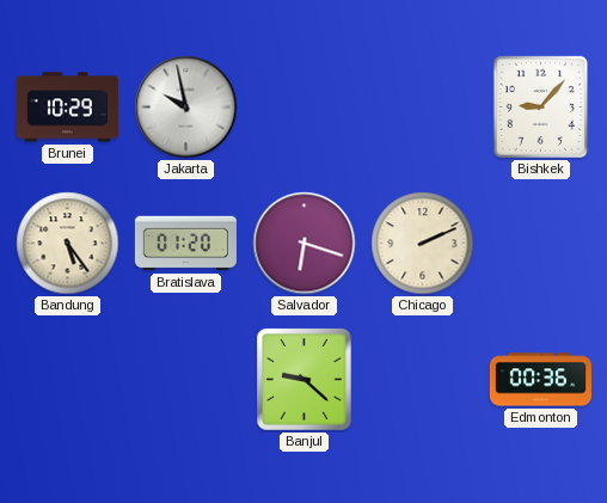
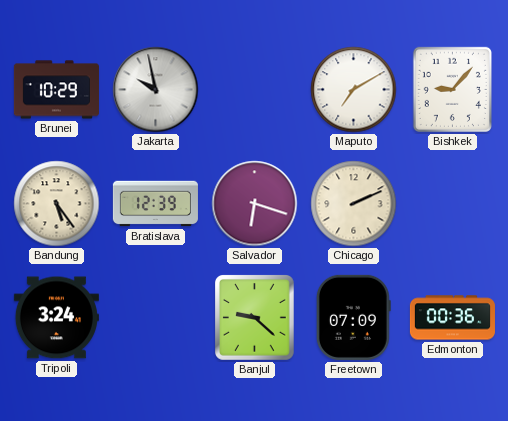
Maputo: none -> 7:10 (354, 90)
Bratislava: 01:20 -> 12:39 (155, 204)
Tripoli: none -> 3:24 (56, 318)
Freetown: none -> 07:09 (353, 317)
